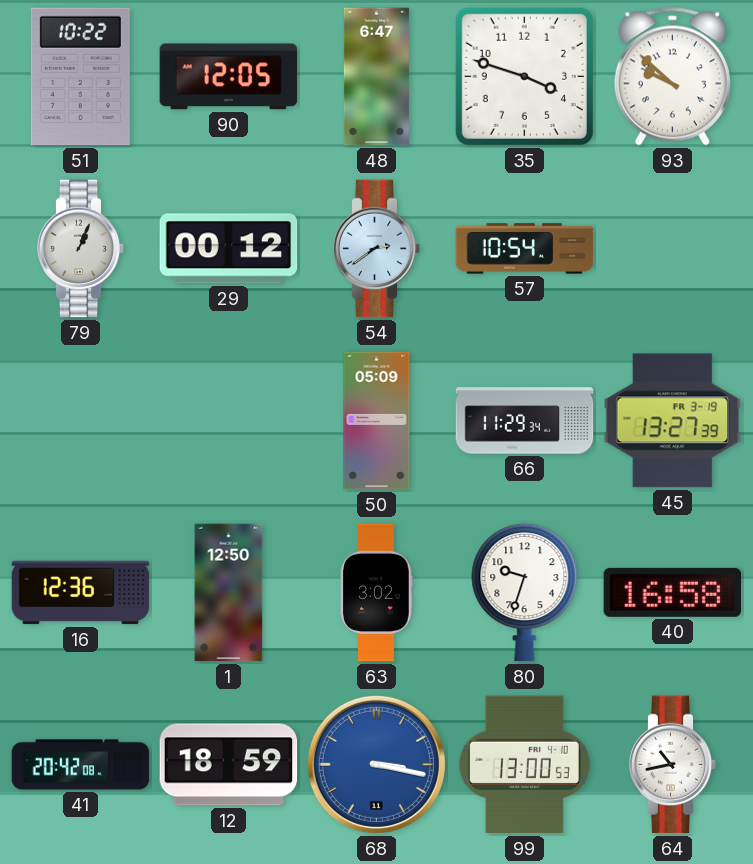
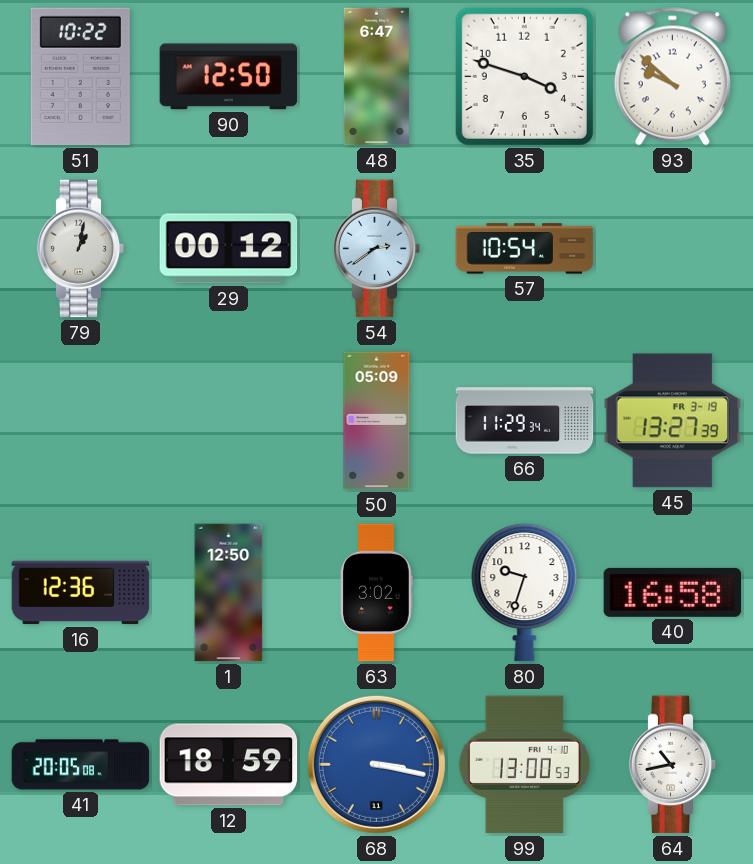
90: 12:05 -> 12:50 (229, 77)
79: 1:04 -> 1:02 (81, 249)
41: 20:42 -> 20:05 (81, 765)
